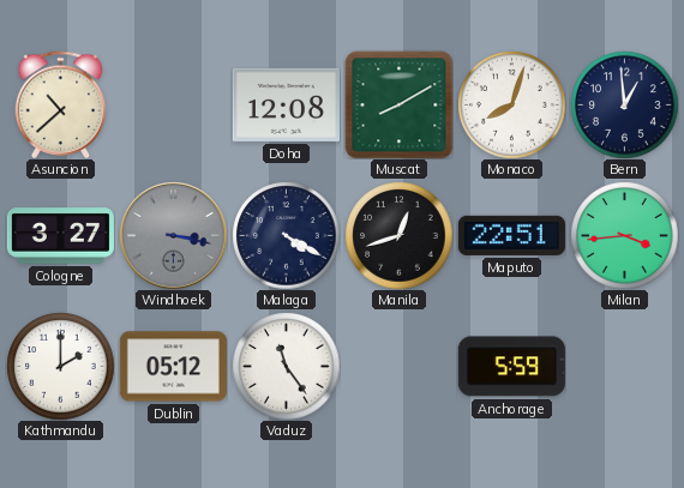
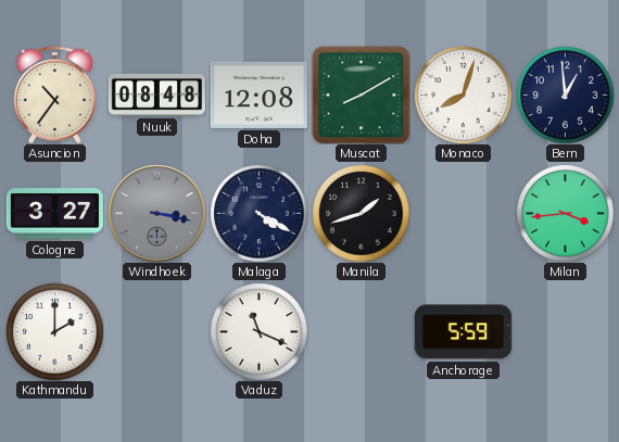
Asuncion: 10:38 -> 10:36 (55, 94)
Nuuk: none -> 08:48 (156, 96)
Manila: 12:42 -> 1:42 (361, 213)
Maputo: 22:51 -> none (511, 235)
Dublin: 05:12 -> none (173, 367)
Vaduz: 11:24 -> 11:19 (258, 331)
